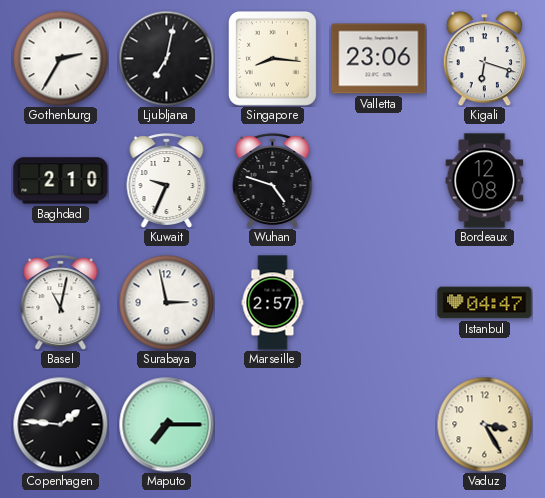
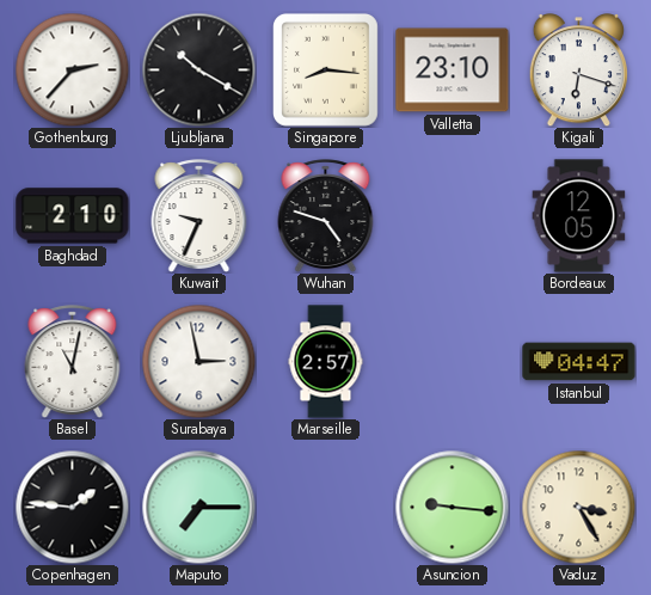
Gothenburg: 2:35 -> 2:37 (72, 69)
Ljubljana: 7:02 -> 10:20 (198, 69)
Valletta: 23:06 -> 23:10 (453, 70)
Bordeaux: 12:08 -> 12:05 (579, 216)
Asuncion: none -> 9:16 (452, 507)
